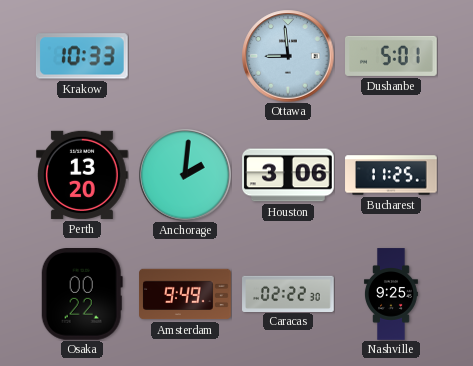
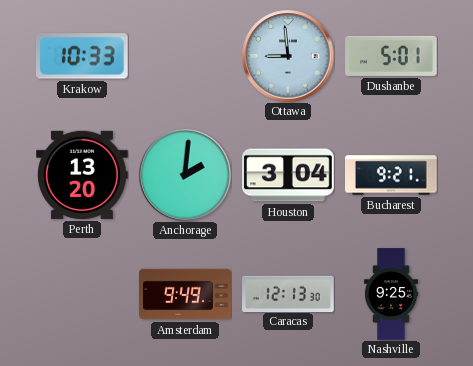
Houston: 3:06 -> 3:04 (288, 175)
Bucharest: 11:25 -> 9:21 (391, 175)
Osaka: 00:22 -> none (82, 295)
Caracas: 02:22 -> 12:13 (288, 293)
